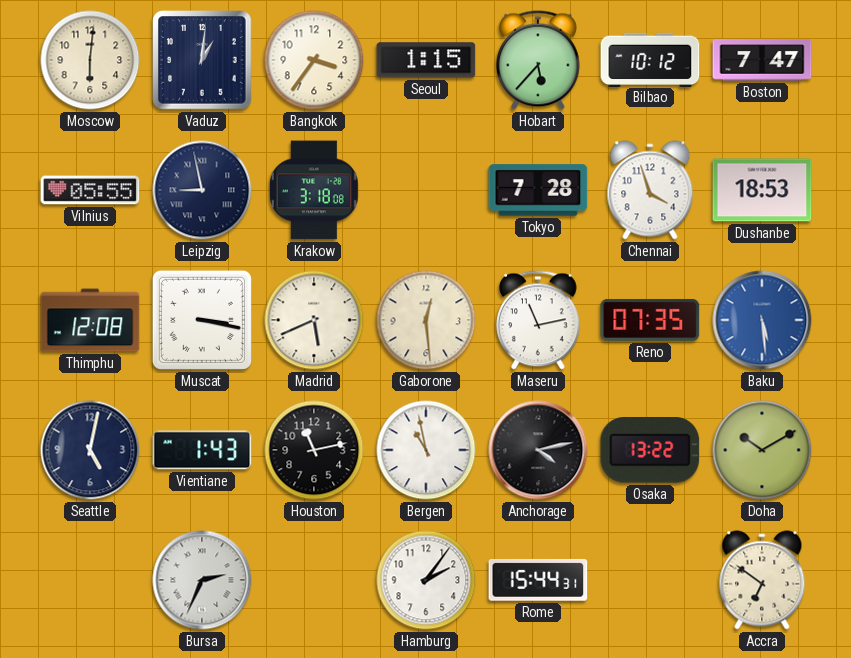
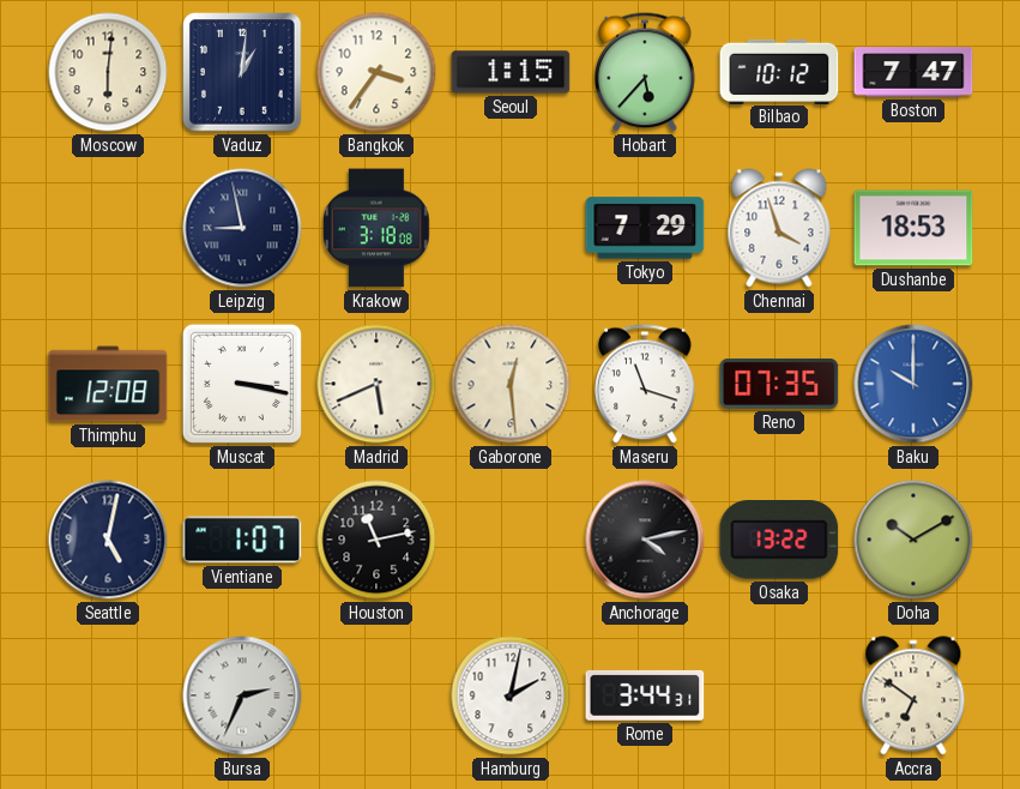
Vilnius: 05:55 -> none (90, 190)
Tokyo: 7:28 -> 7:29 (645, 228)
Maseru: 11:13 -> 11:18 (645, 384)
Baku: 5:29 -> 10:00 (913, 384)
Vientiane: 1:43 -> 1:07 (242, 540)
Bergen: 10:58 -> none (426, 450)
Hamburg: 2:06 -> 2:02 (511, 695)
Rome: 15:44 -> 3:44 (645, 695)
